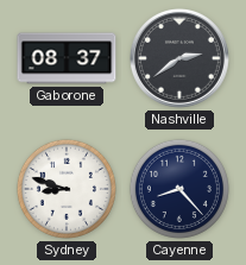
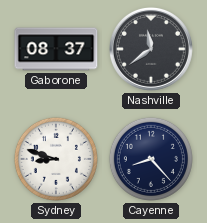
Nashville: 2:39 -> 11:39 (151, 49)
